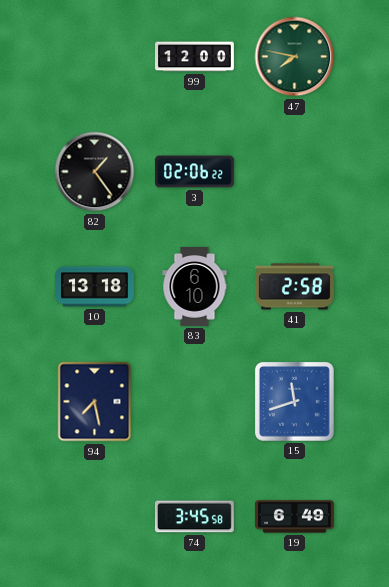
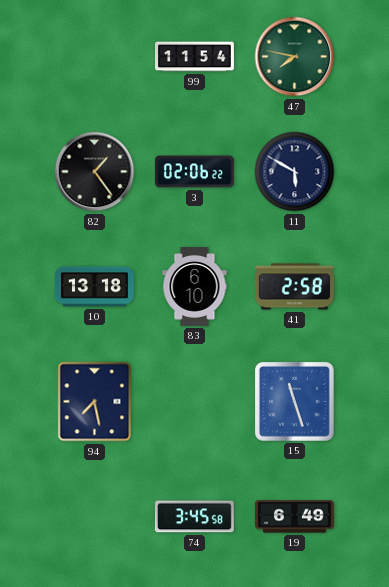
99: 12:00 -> 11:54 (195, 57)
11: none -> 5:50 (295, 172)
15: 11:42 -> 11:27 (294, 401)
